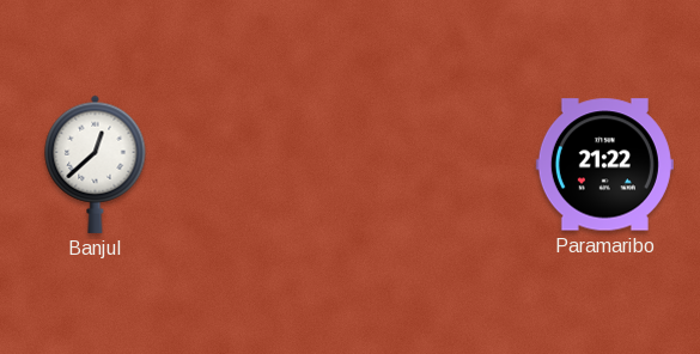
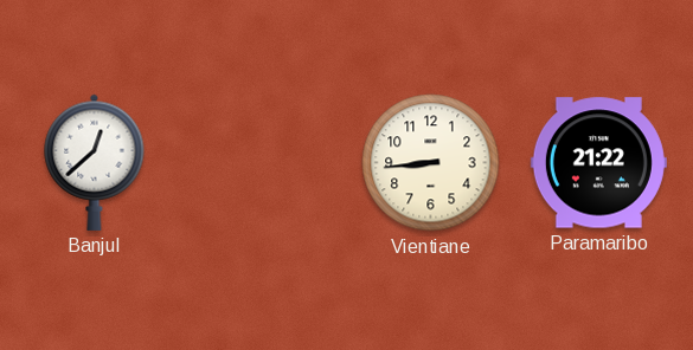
Vientiane: none -> 8:44 (431, 163)
